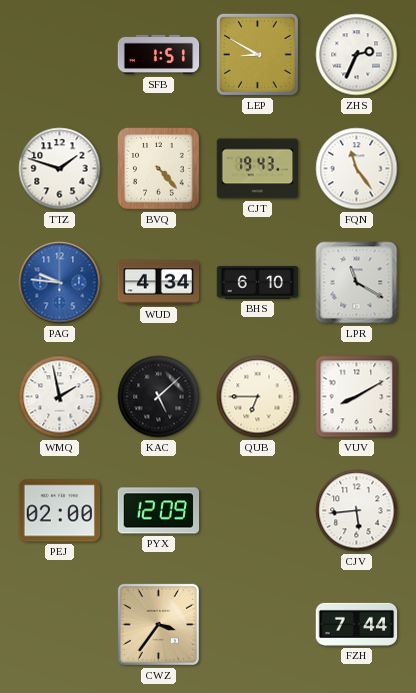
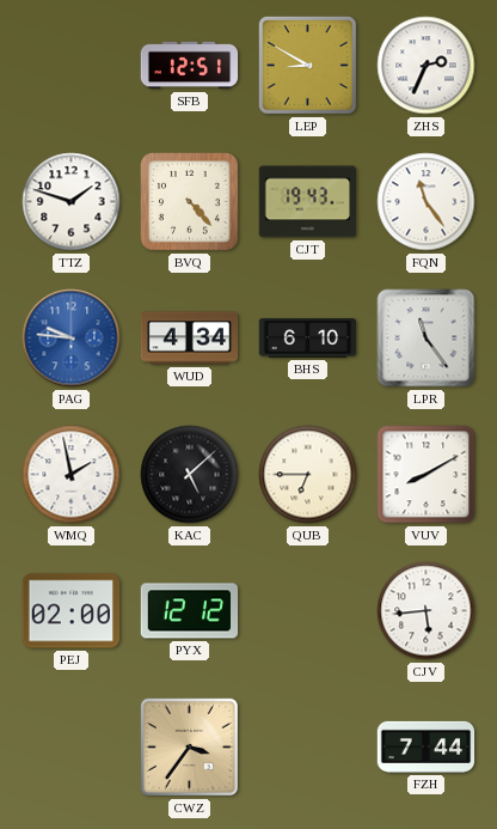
SFB: 1:51 -> 12:51 (190, 66)
LPR: 11:20 -> 11:24 (427, 339)
PYX: 12:09 -> 12:12 (190, 611)
